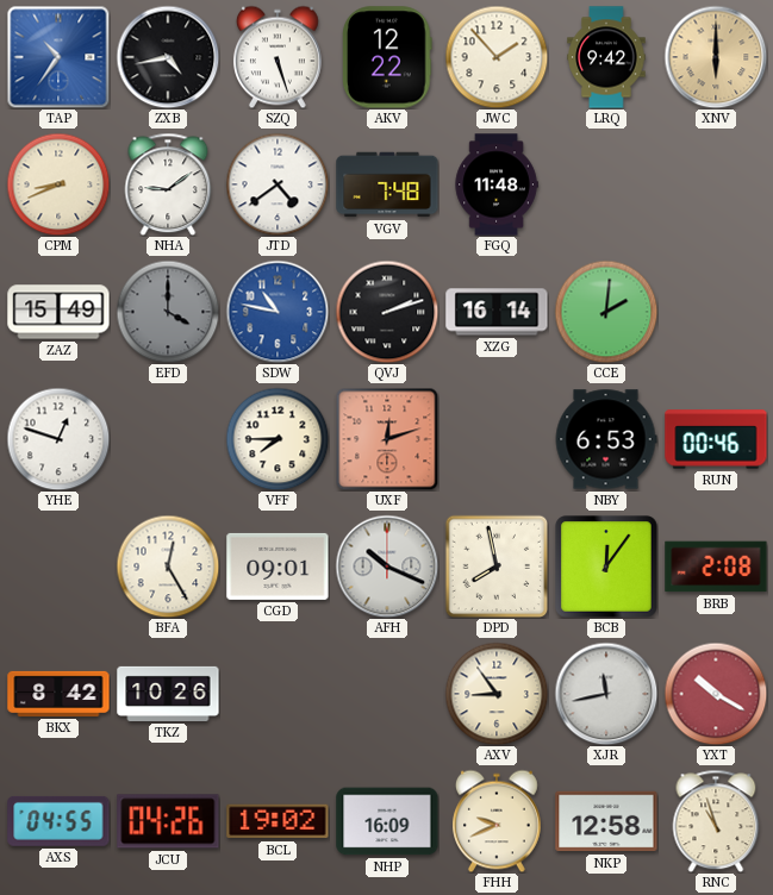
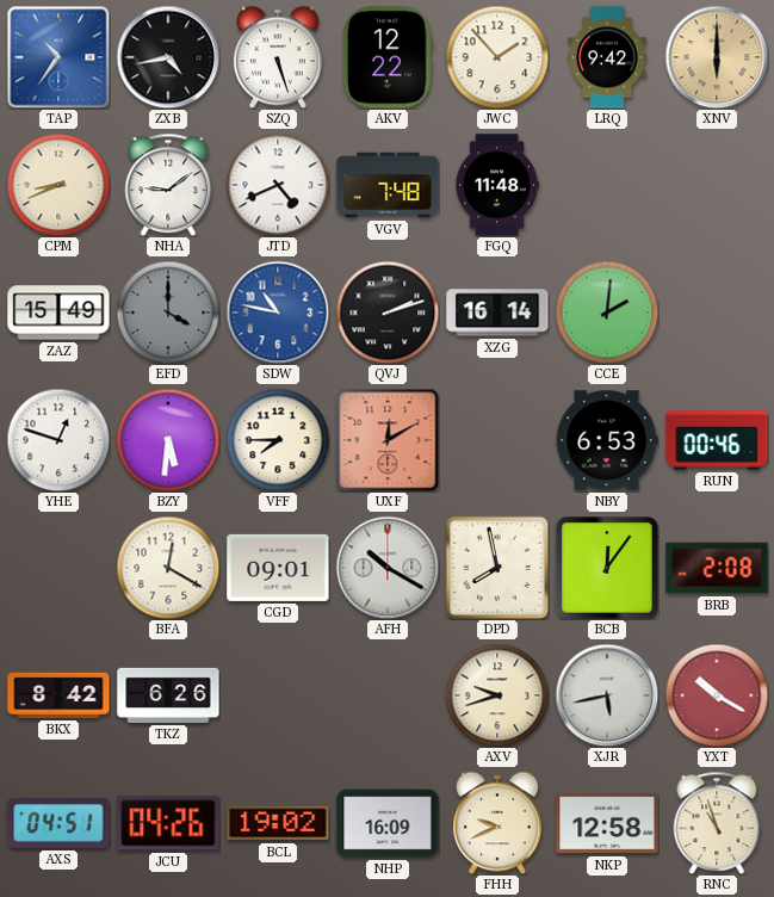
JTD: 4:39 -> 4:41 (278, 185)
BZY: none -> 5:31 (168, 440)
UXF: 12:12 -> 12:10 (388, 440)
BFA: 12:25 -> 12:20 (168, 568)
AFH: 10:19 -> 10:20 (388, 568)
TKZ: 10:26 -> 6:26 (168, 695)
AXV: 8:54 -> 9:42 (497, 695)
XJR: 11:43 -> 5:43 (607, 695)
AXS: 04:55 -> 04:51 (58, 823)
